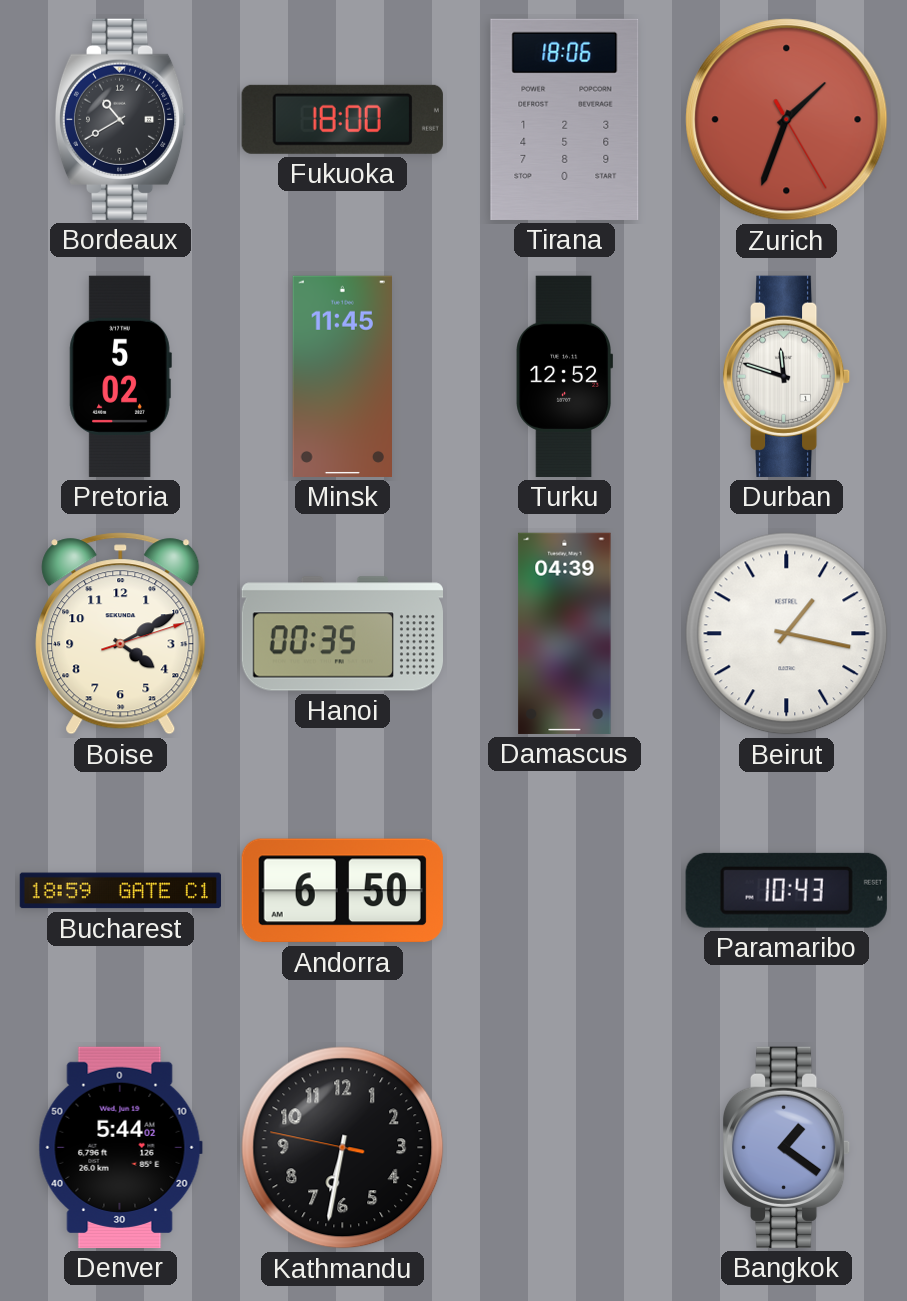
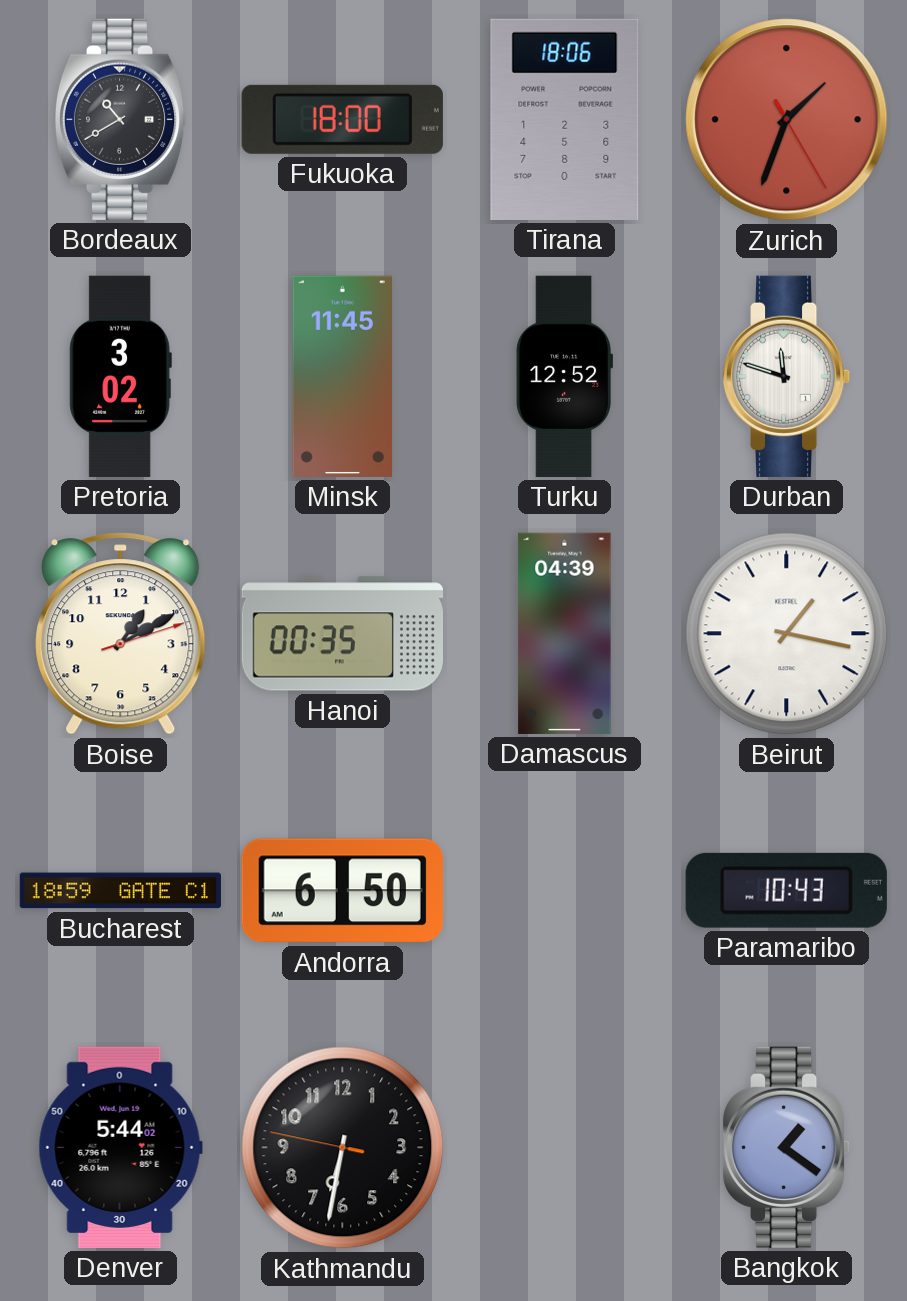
Pretoria: 5:02 -> 3:02 (120, 376)
Boise: 4:10 -> 1:10 (121, 634)
